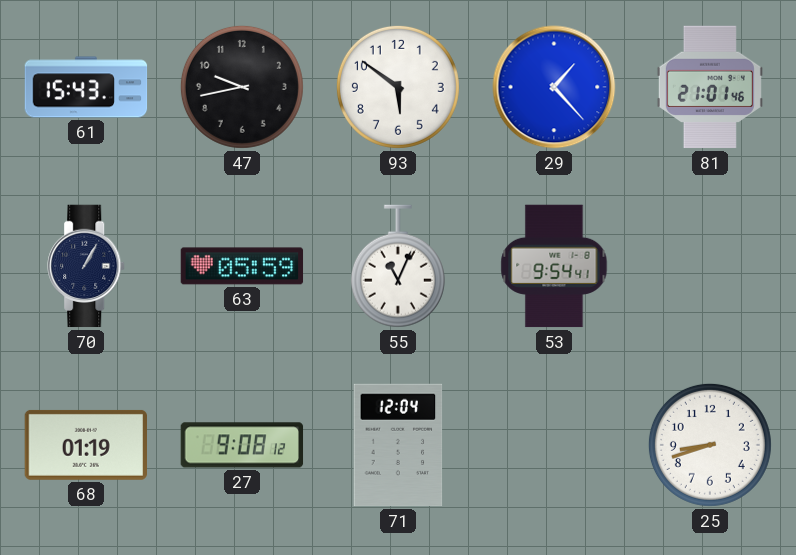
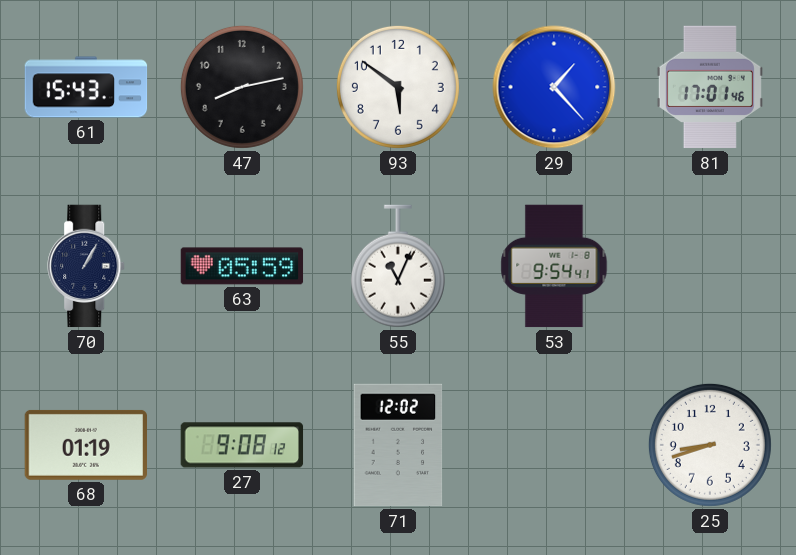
47: 9:43 -> 8:13 (242, 87)
81: 21:01 -> 17:01 (710, 87)
71: 12:04 -> 12:02 (398, 445)
